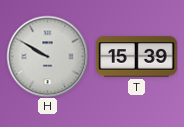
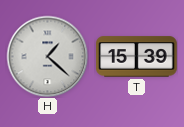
H: 9:50 -> 1:22 (47, 56)
